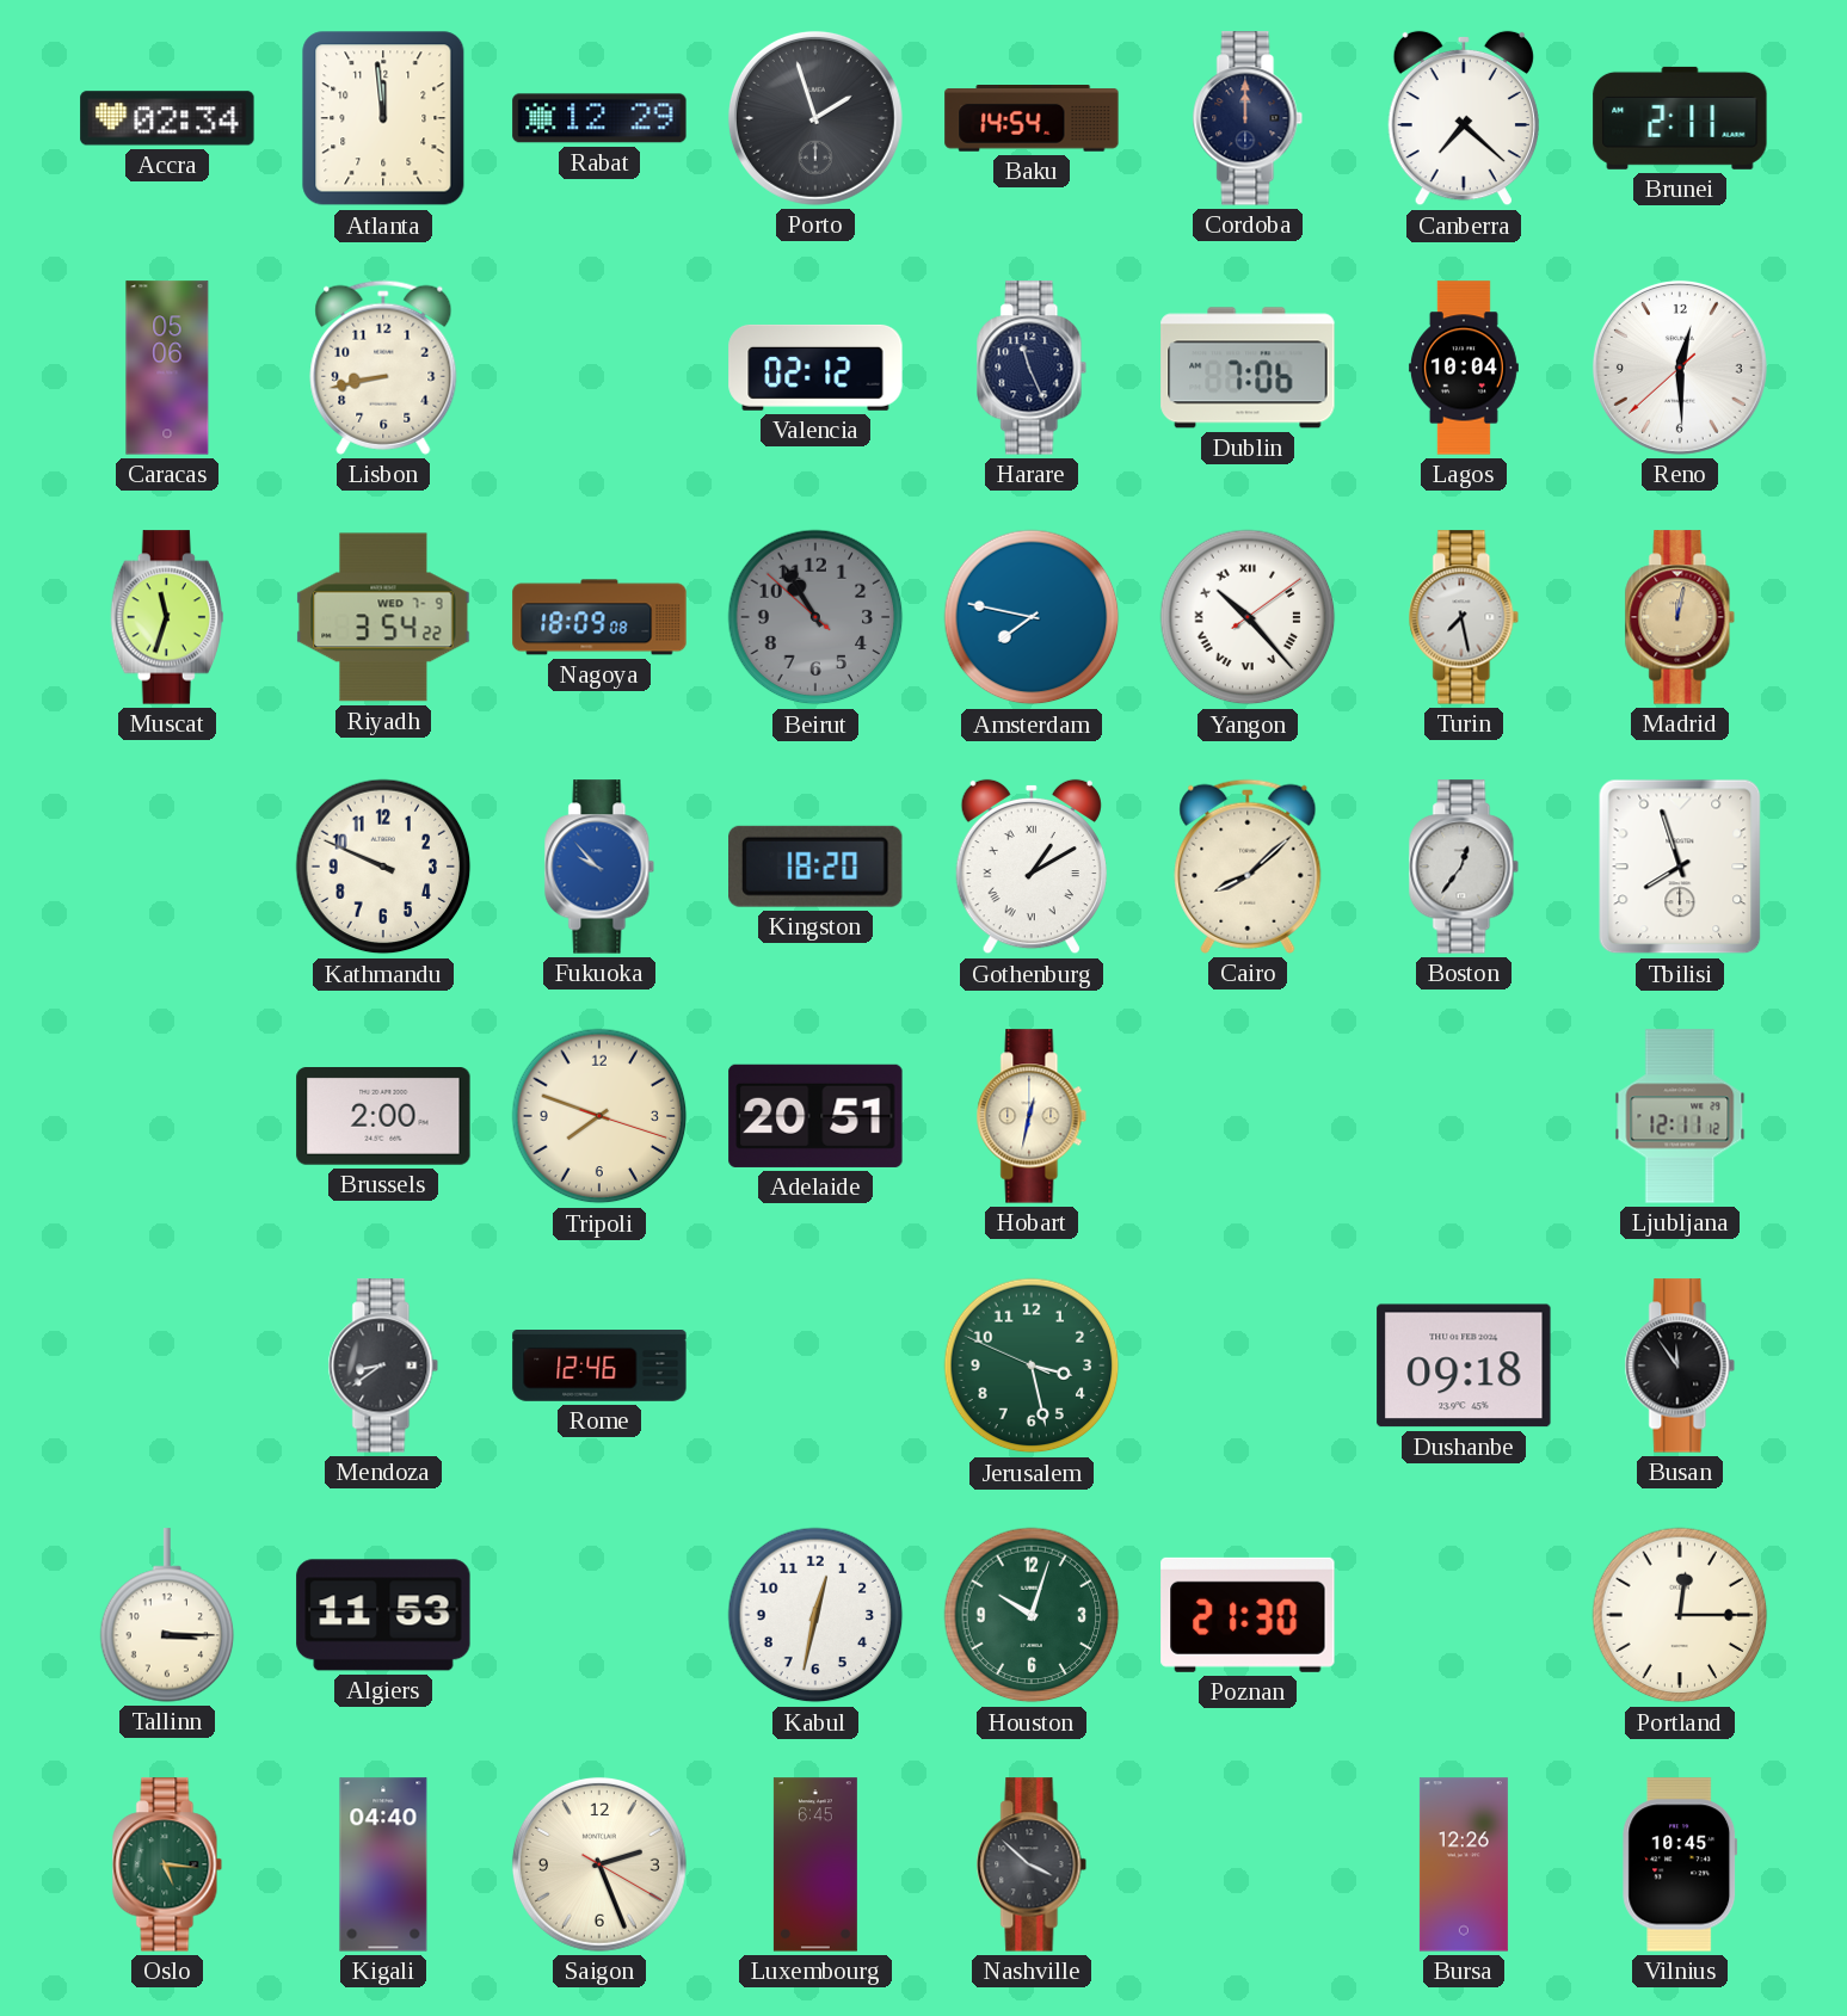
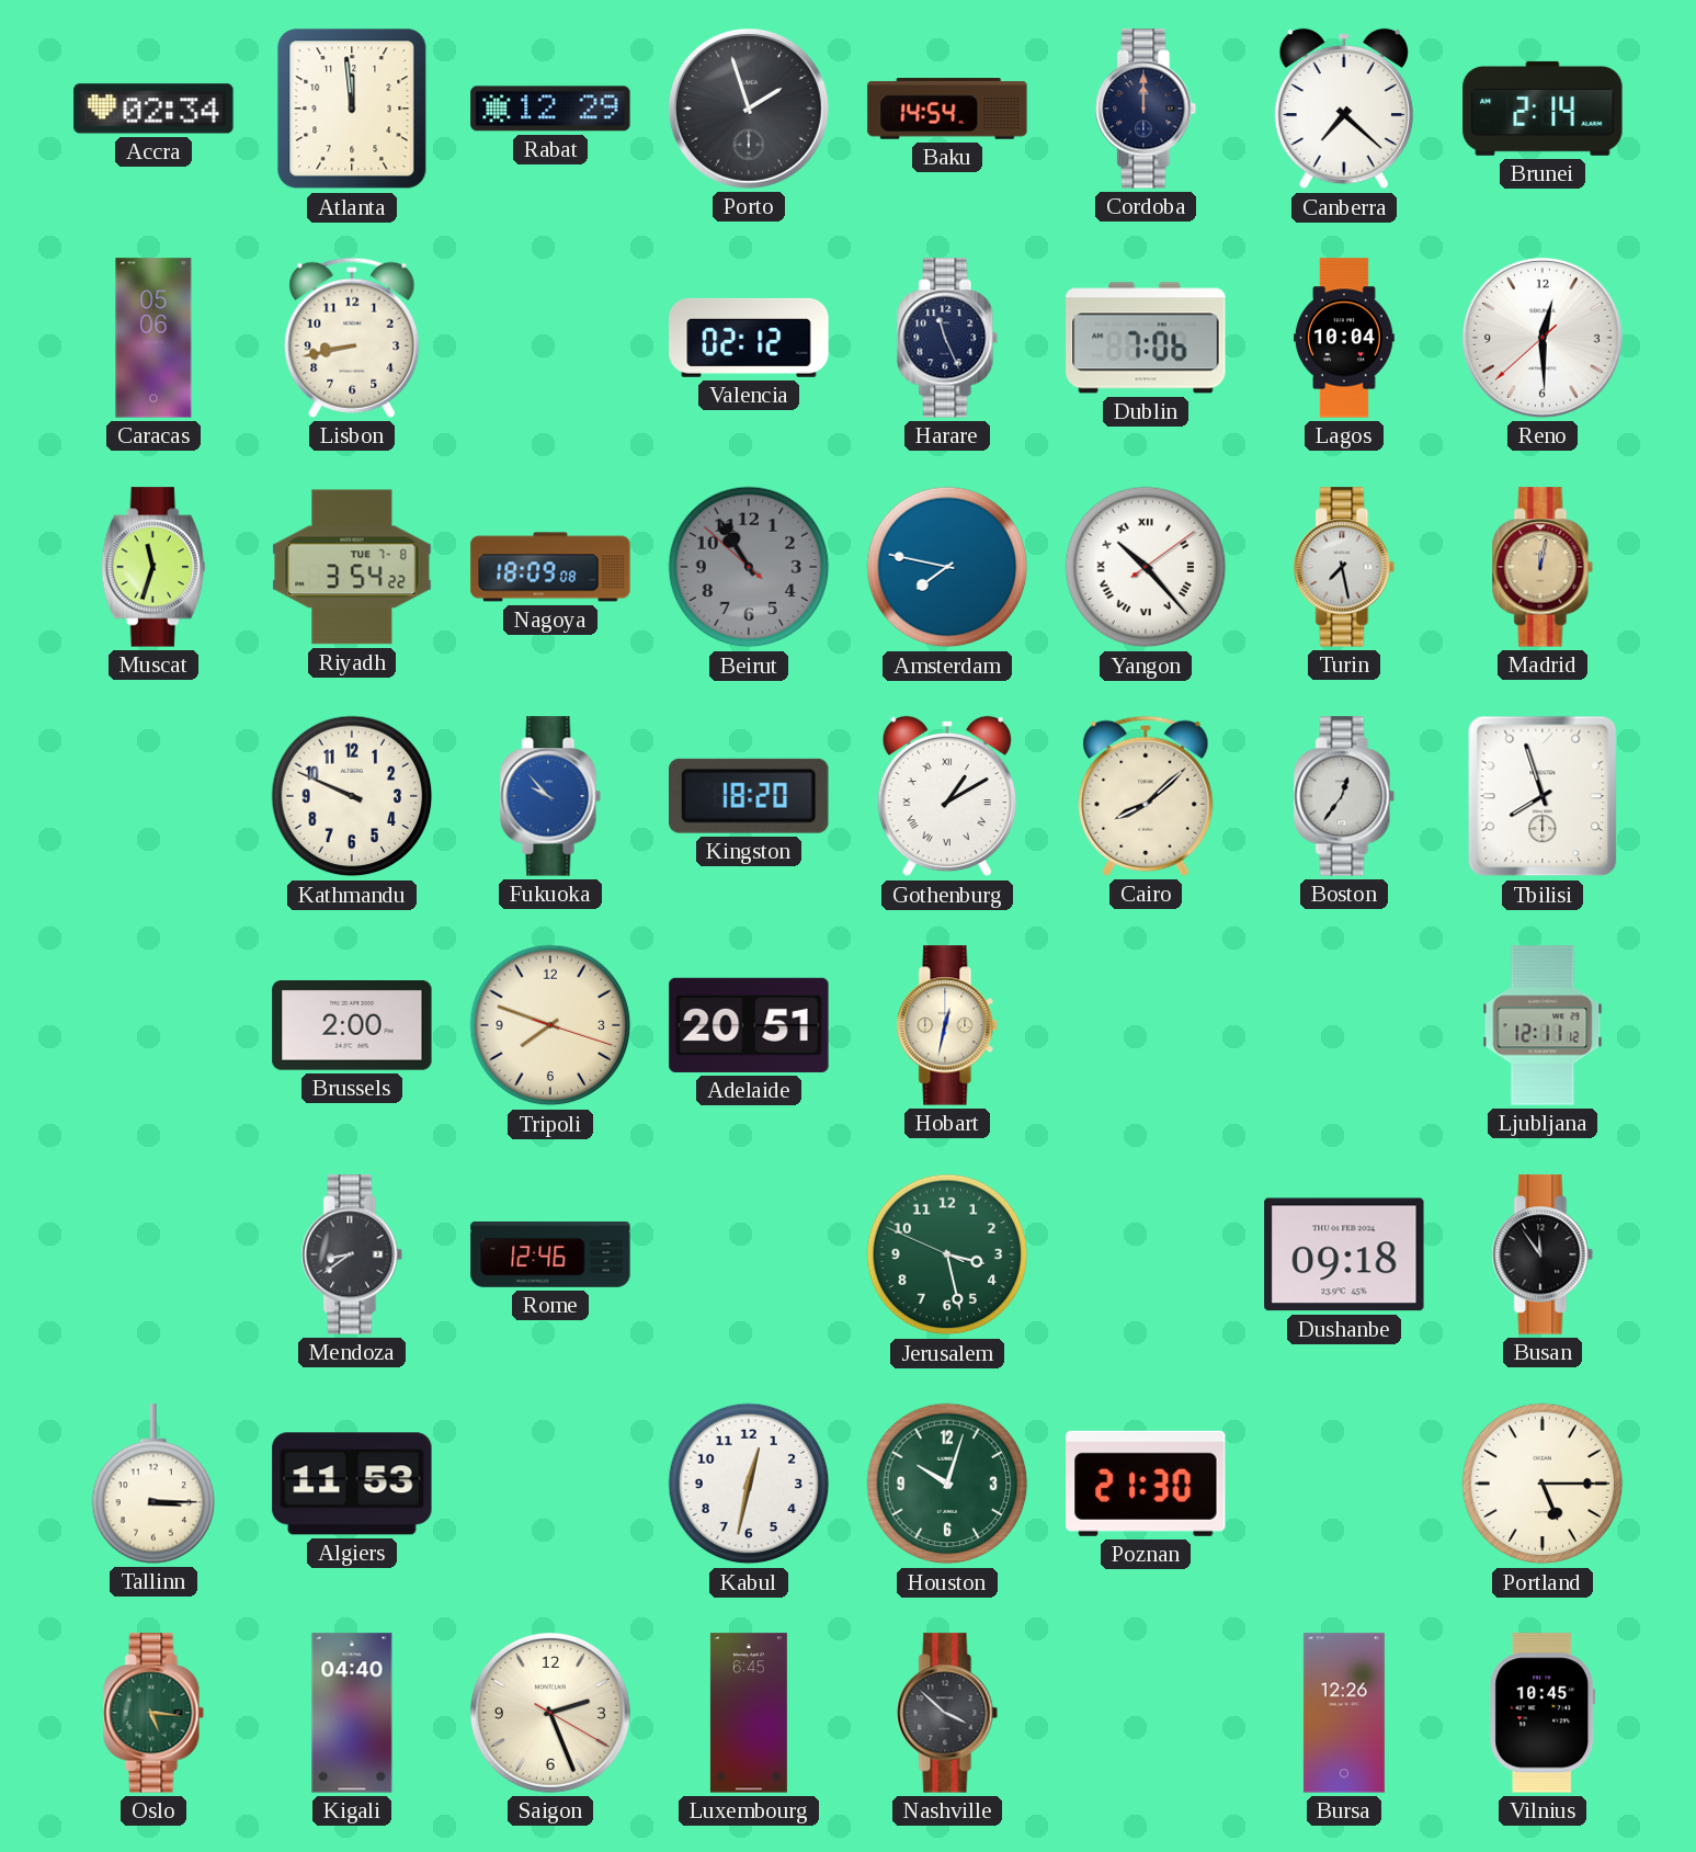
Brunei: 2:11 -> 2:14 (1543, 109)
Riyadh date: WED 7-9 -> TUE 7-8 (352, 567)
Portland: 12:15 -> 5:15 (1543, 1484)
